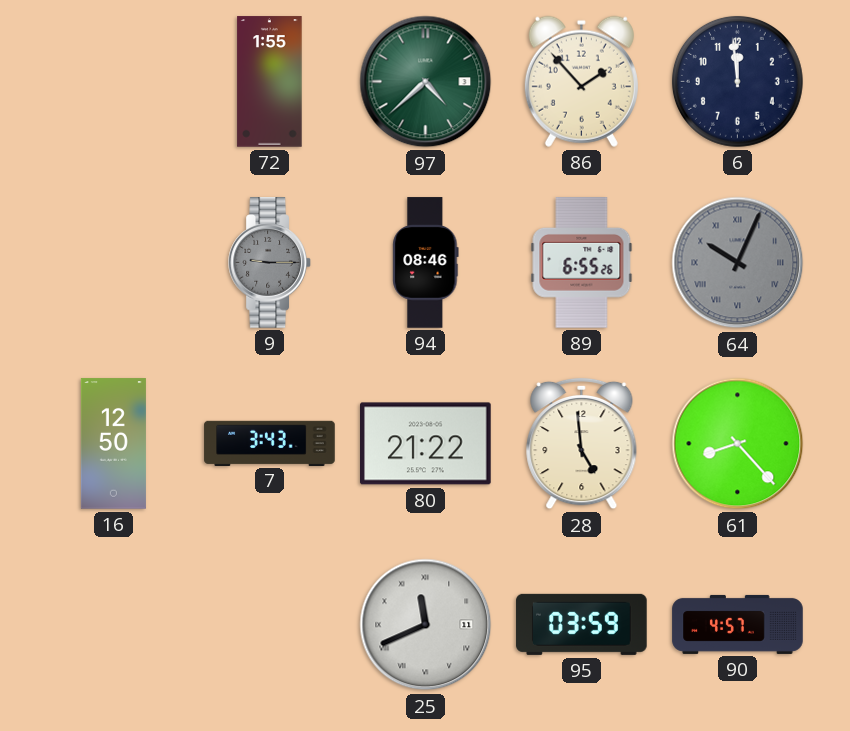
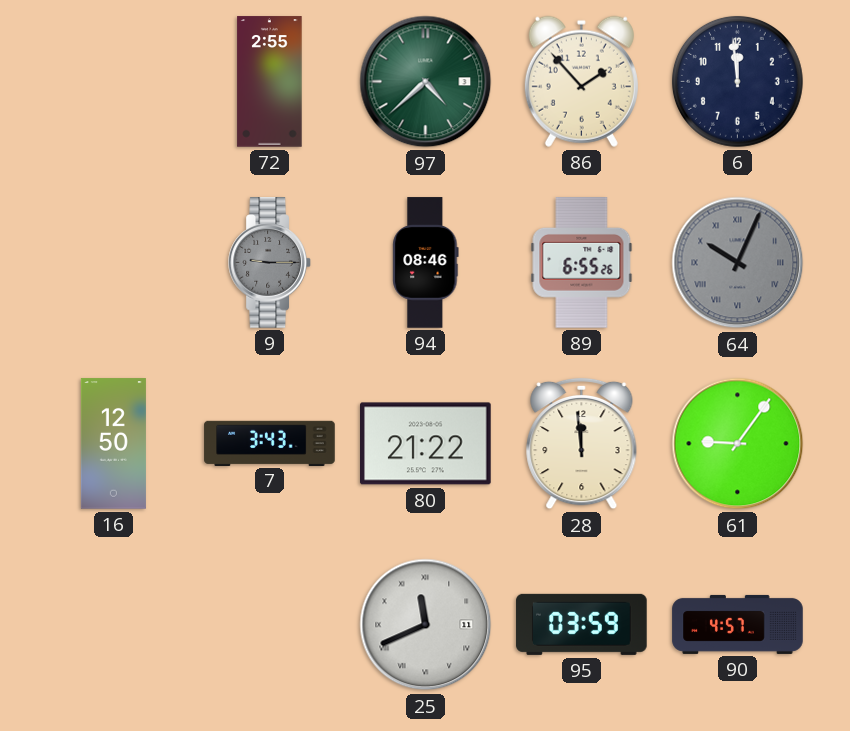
72: 1:55 -> 2:55 (270, 82)
28: 4:59 -> 11:59 (582, 444)
61: 8:23 -> 9:06 (738, 444)
